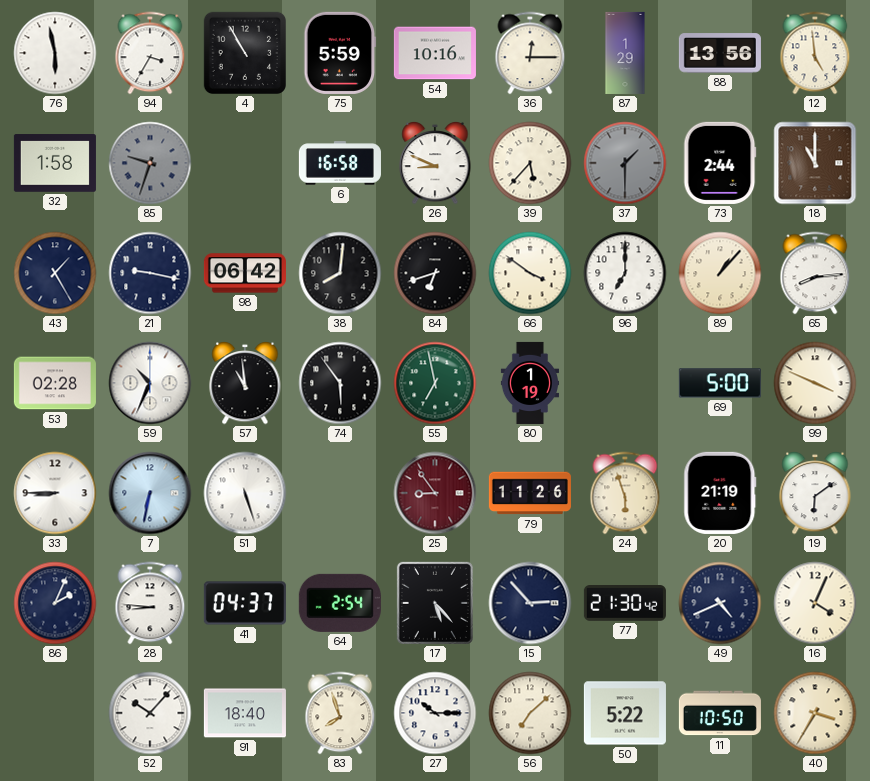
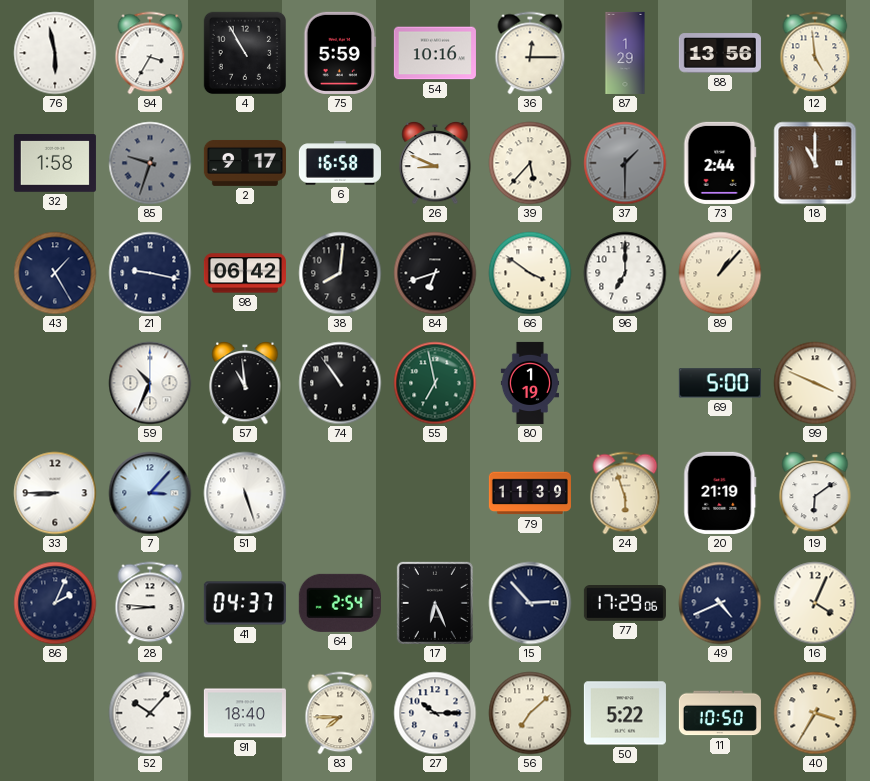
2: none -> 9:17 (245, 163)
65: 8:14 -> none (815, 273)
53: 02:28 -> none (55, 383)
74: 5:54 -> 10:54 (340, 383)
7: 6:32 -> 3:07 (150, 493)
25: 8:54 -> none (435, 493)
79: 11:26 -> 11:39 (530, 493)
17: 5:23 -> 6:26 (435, 603)
77: 21:30 -> 17:29 (625, 604)
83: 7:57 -> 7:45 (340, 713)
